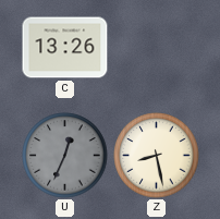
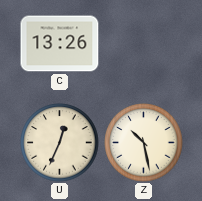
U dial: grey -> cream (60, 143)
Z: 8:28 -> 10:28 (144, 143)
